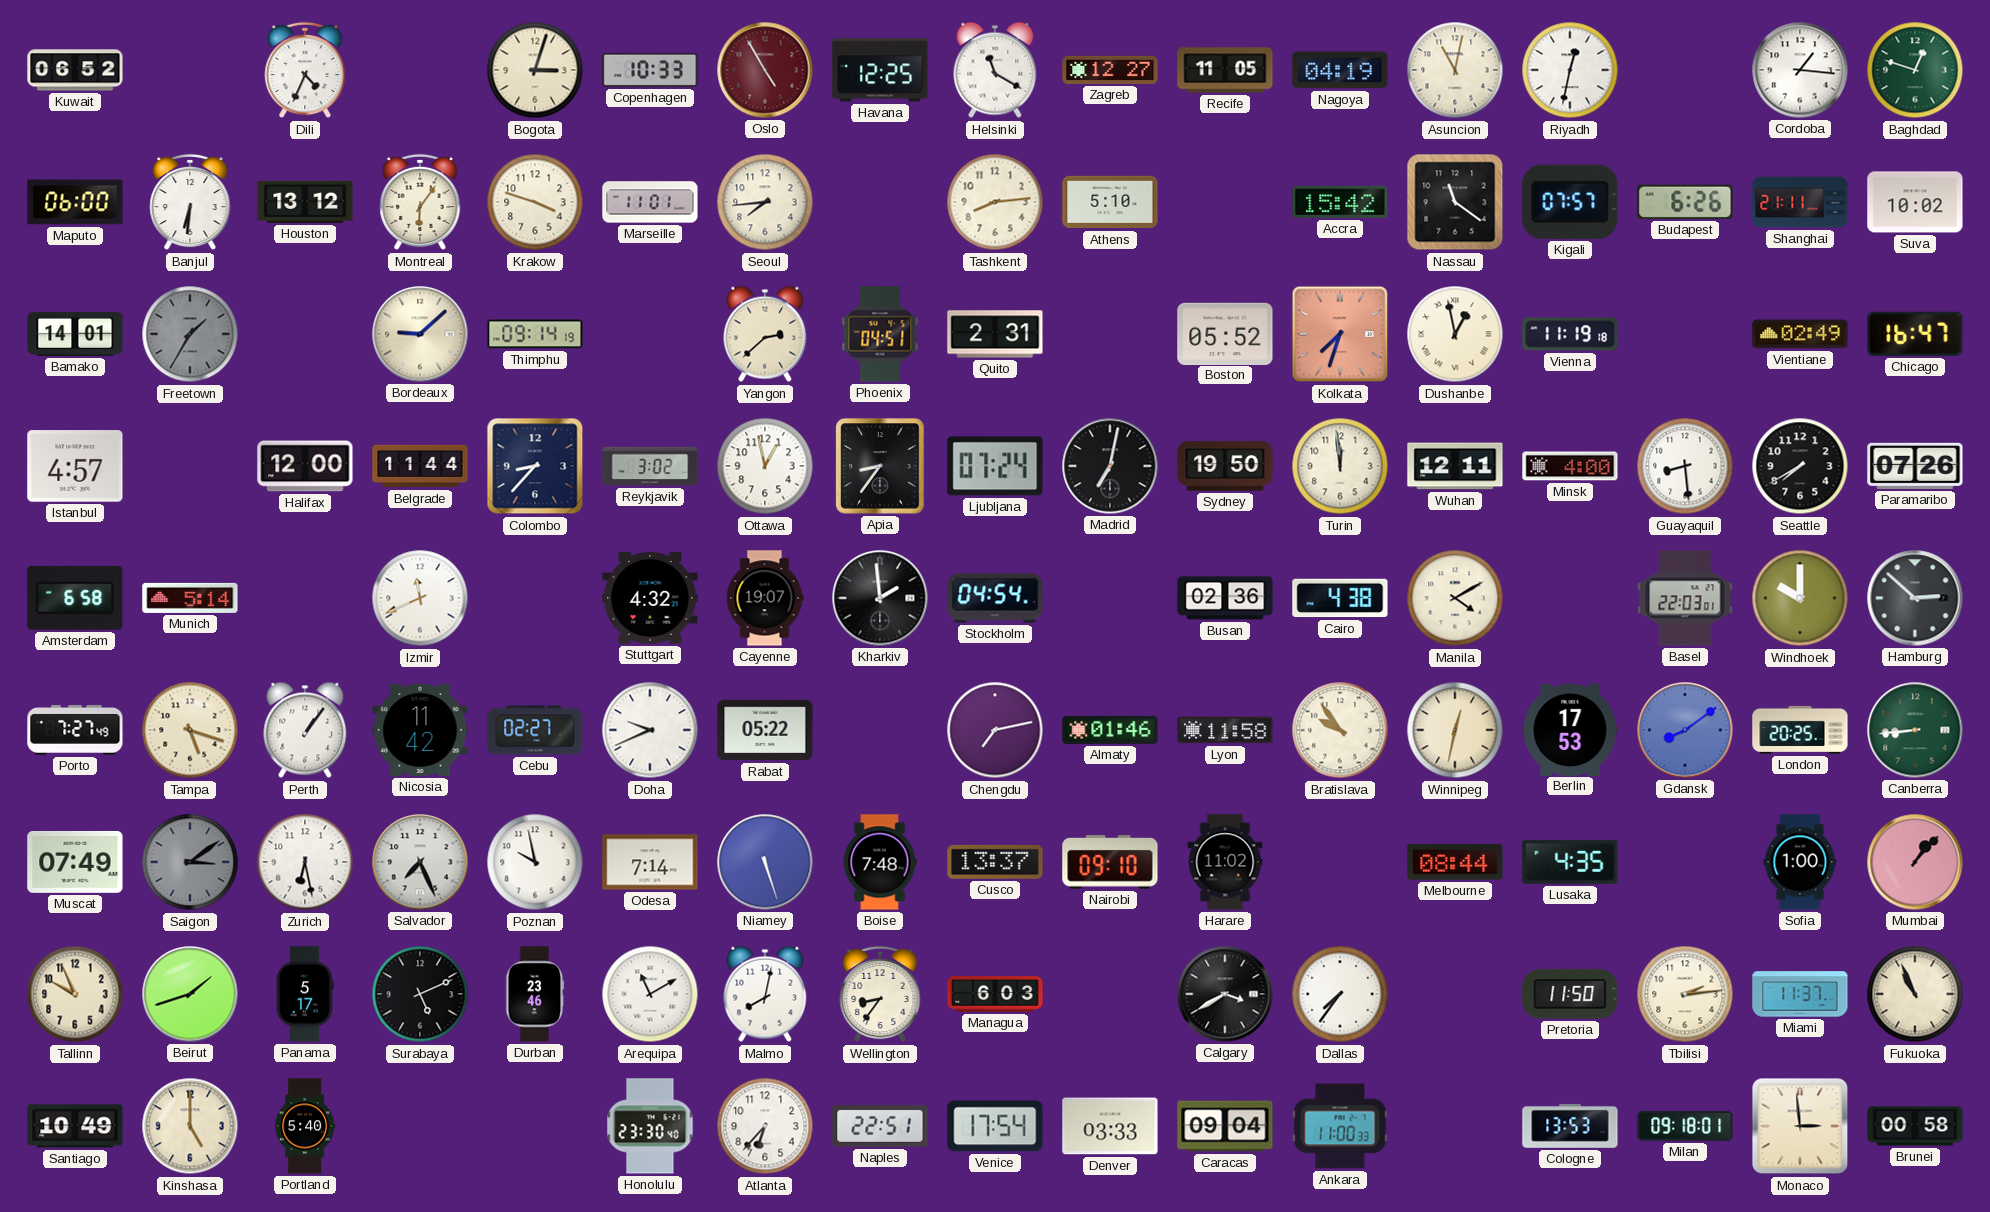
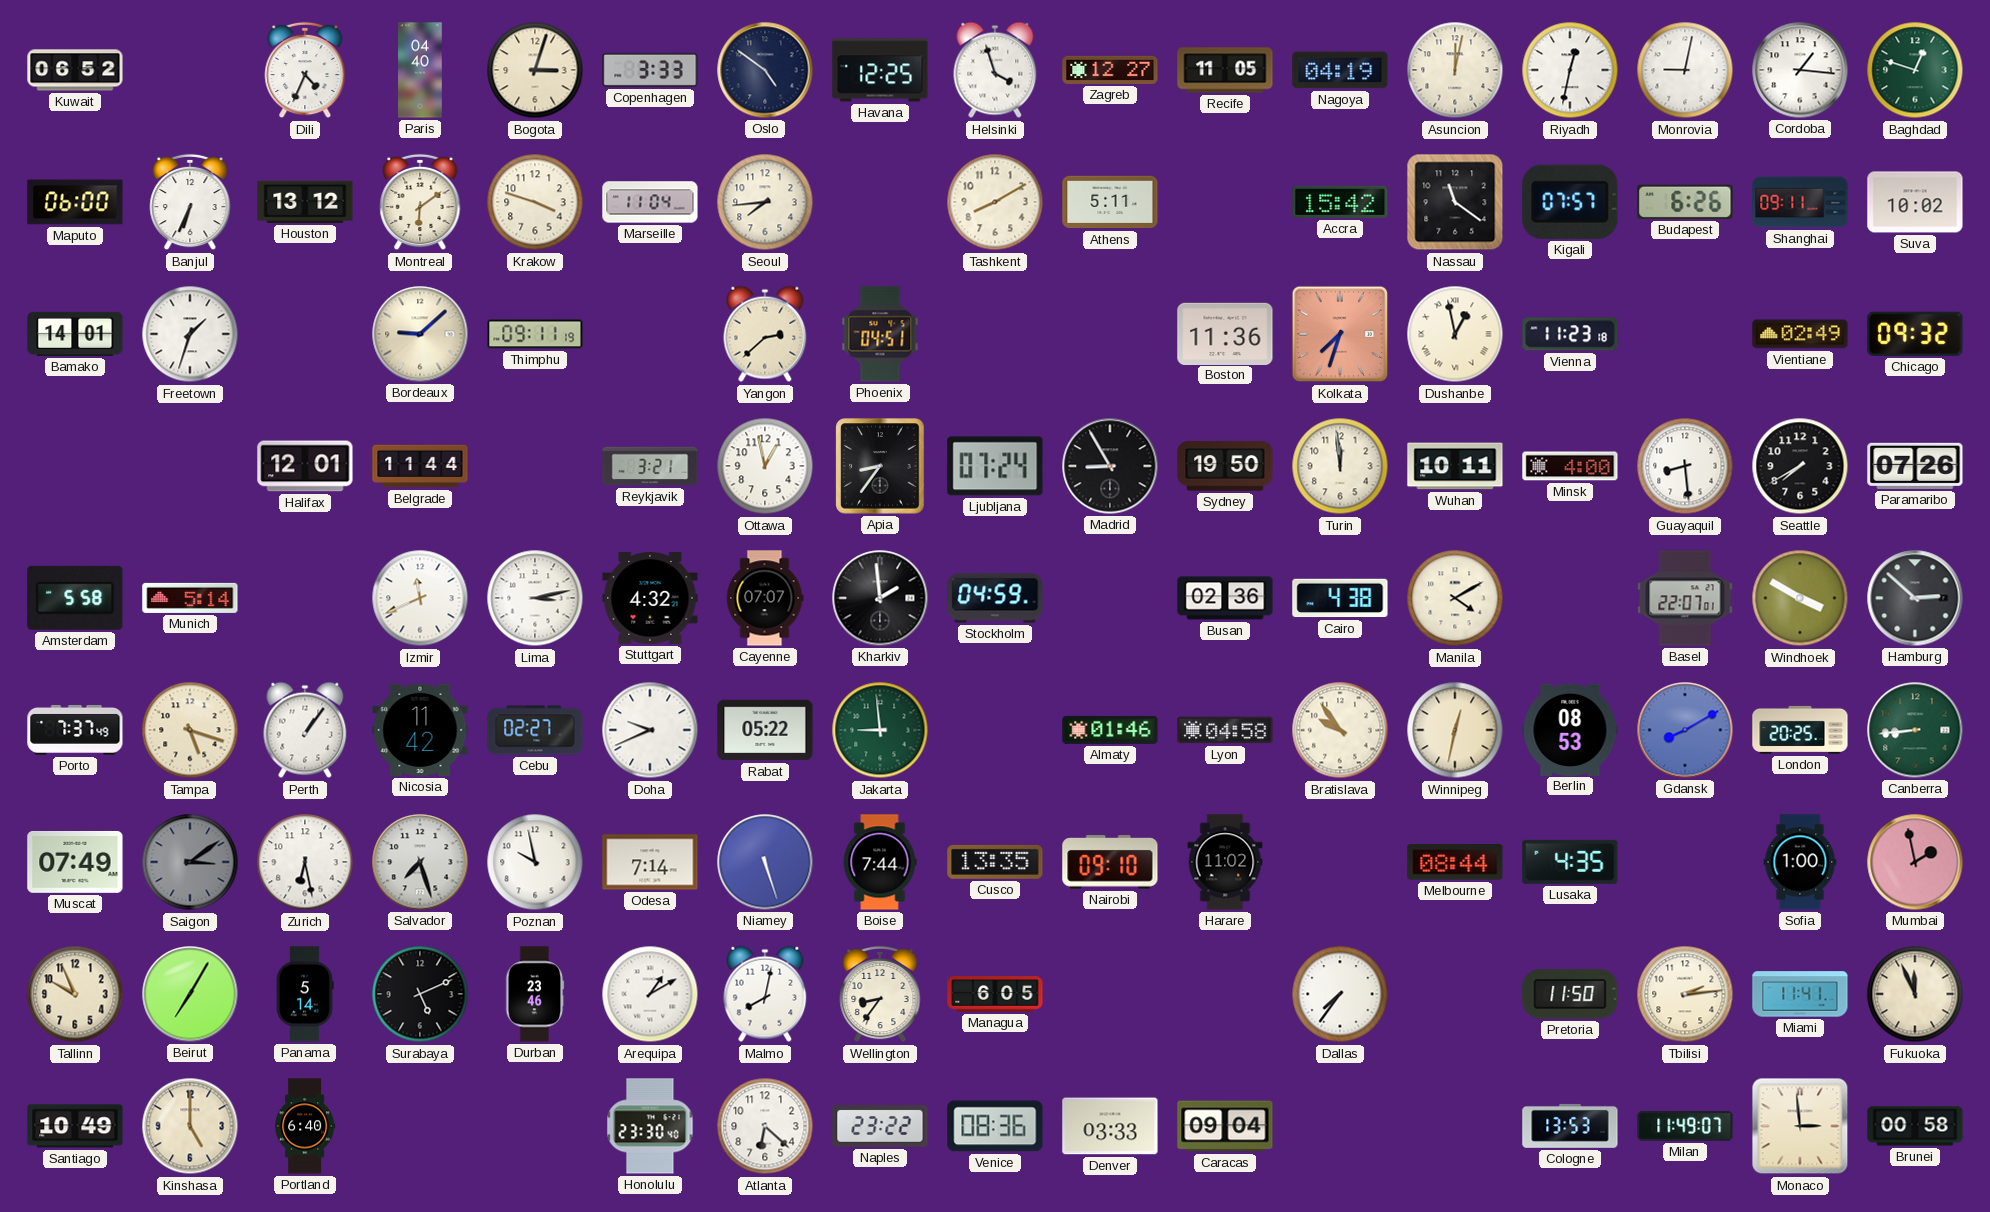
Paris: none -> 04:40 (420, 70)
Copenhagen: 10:33 -> 3:33 (650, 70)
Oslo: 4:55 -> 4:51 (765, 70)
Oslo dial: burgundy -> navy (765, 70)
Helsinki: 11:20 -> 3:57 (995, 70)
Asuncion: 11:02 -> 12:02 (1455, 70)
Monrovia: none -> 9:02 (1685, 70)
Banjul: 6:31 -> 6:34 (190, 202)
Montreal: 6:06 -> 6:09 (420, 202)
Marseille: 11:01 -> 11:04 (650, 202)
Tashkent: 8:14 -> 8:10 (995, 202)
Athens: 5:10 -> 5:11 (1110, 202)
Shanghai: 21:11 -> 09:11 (1800, 202)
Freetown: 1:35 -> 1:33 (190, 334)
Freetown dial: grey -> white (190, 334)
Thimphu: 09:14 -> 09:11 (535, 334)
Quito: 2:31 -> none (995, 334)
Boston: 05:52 -> 11:36 (1225, 333)
Vienna: 11:19 -> 11:23 (1570, 334)
Chicago: 16:47 -> 09:32 (1915, 334)
Istanbul: 4:57 -> none (75, 466)
Halifax: 12:00 -> 12:01 (305, 466)
Colombo: 8:37 -> none (535, 466)
Reykjavik: 3:02 -> 3:21 (650, 466)
Madrid: 7:02 -> 8:55 (1110, 466)
Wuhan: 12:11 -> 10:11 (1455, 466)
Amsterdam: 6:58 -> 5:58 (75, 598)
Lima: none -> 3:13 (535, 598)
Cayenne: 19:07 -> 07:07 (765, 598)
Stockholm: 04:54 -> 04:59 (995, 598)
Basel: 22:03 -> 22:07 (1685, 598)
Windhoek: 10:00 -> 3:50 (1800, 598)
Porto: 7:27 -> 7:37 (75, 730)
Jakarta: none -> 8:59 (880, 730)
Chengdu: 7:13 -> none (995, 730)
Lyon: 11:58 -> 04:58 (1225, 730)
Berlin: 17:53 -> 08:53 (1570, 729)
Gdansk: 8:09 -> 8:10 (1685, 730)
Salvador: 7:26 -> 7:27 (420, 862)
Boise: 7:48 -> 7:44 (880, 862)
Cusco: 13:37 -> 13:35 (995, 862)
Mumbai: 1:07 -> 1:58 (1915, 862)
Beirut: 1:42 -> 7:05 (190, 994)
Panama: 5:17 -> 5:14 (305, 994)
Arequipa: 11:10 -> 1:10 (650, 994)
Managua: 6:03 -> 6:05 (995, 994)
Calgary: 3:40 -> none (1225, 994)
Miami: 11:37 -> 11:41 (1800, 994)
Fukuoka: 10:56 -> 11:56 (1915, 994)
Portland: 5:40 -> 6:40 (305, 1126)
Atlanta: 6:37 -> 6:22 (765, 1126)
Naples: 22:51 -> 23:22 (880, 1126)
Venice: 17:54 -> 08:36 (995, 1126)
Ankara: 11:00 -> none (1340, 1126)
Milan: 09:18 -> 11:49 (1685, 1126)
